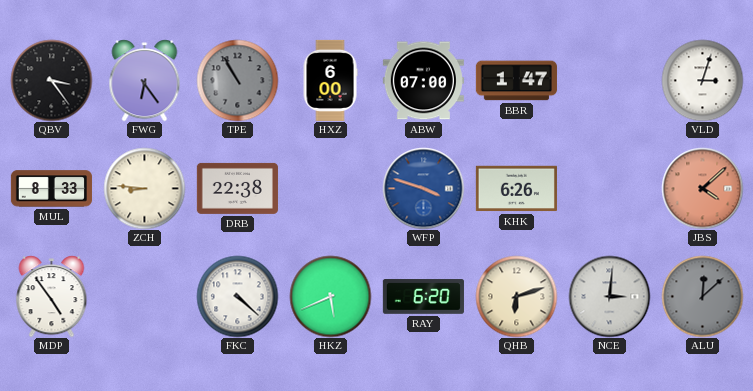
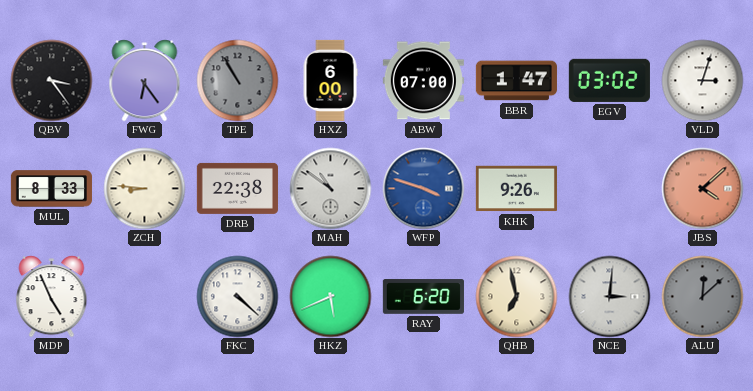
EGV: none -> 03:02 (609, 80)
MAH: none -> 10:51 (330, 188)
KHK: 6:26 -> 9:26 (516, 189)
MDP: 4:54 -> 4:56 (52, 296)
QHB: 6:12 -> 6:58 (516, 296)
